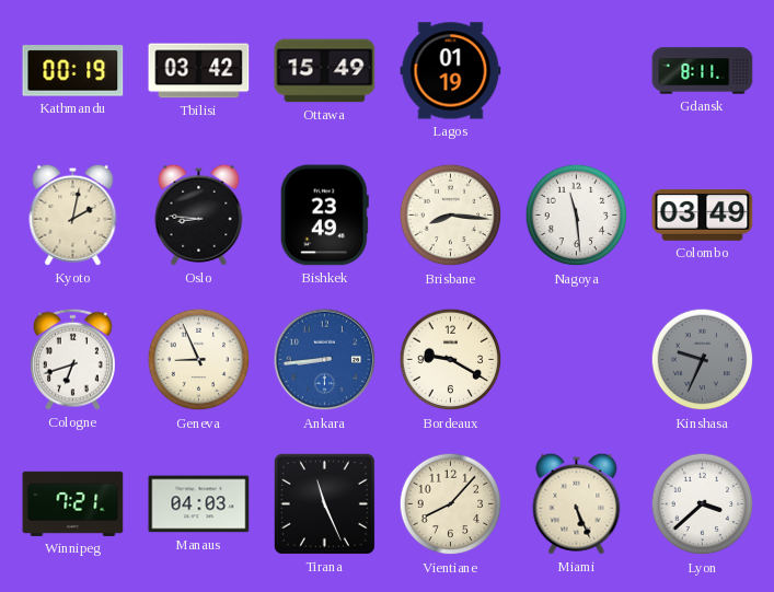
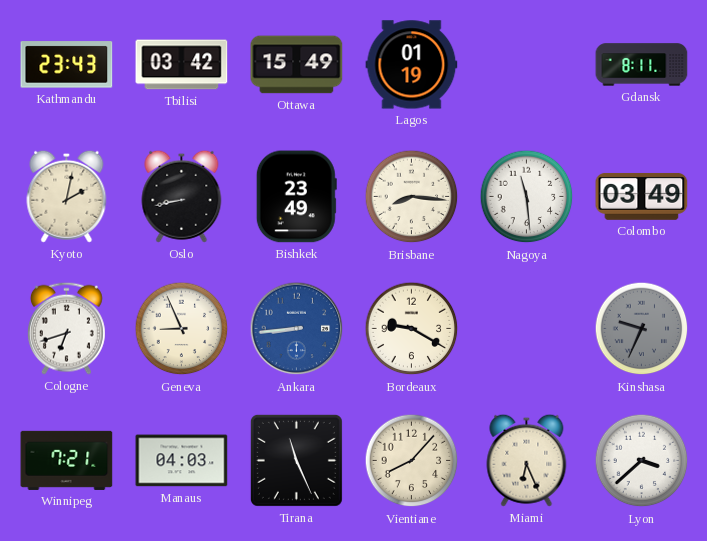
Kathmandu: 00:19 -> 23:43 (67, 65)
Oslo: 8:46 -> 8:43 (182, 196)
Miami: 5:26 -> 6:26 (527, 460)
